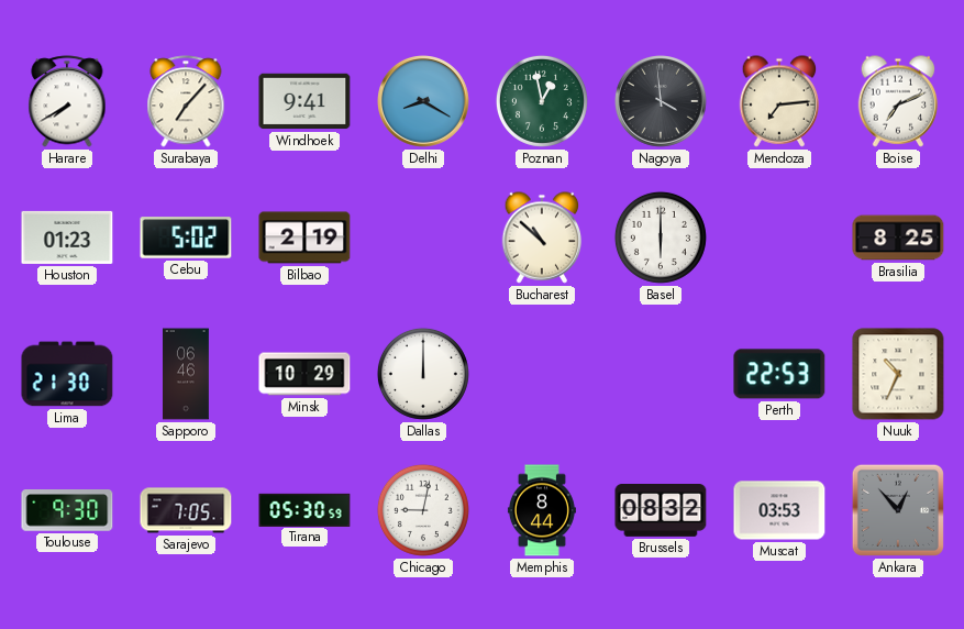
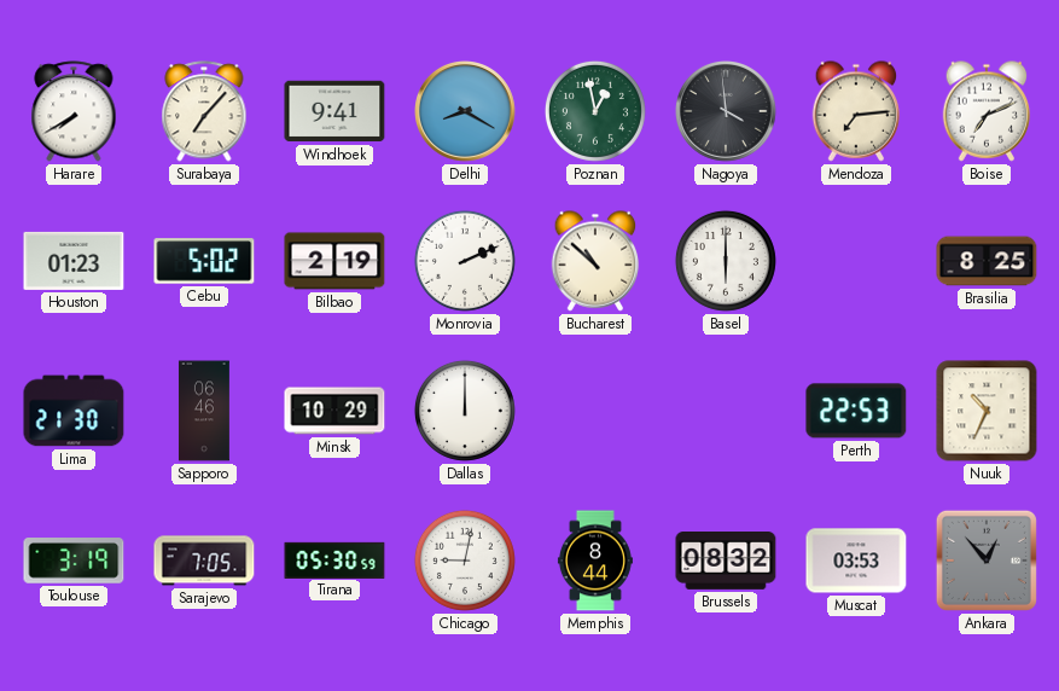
Monrovia: none -> 2:11 (465, 261)
Toulouse: 9:30 -> 3:19 (74, 562)
